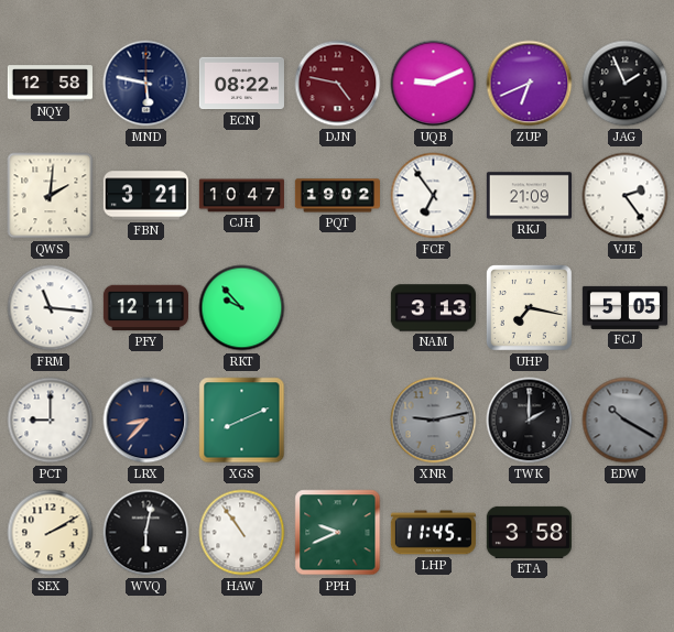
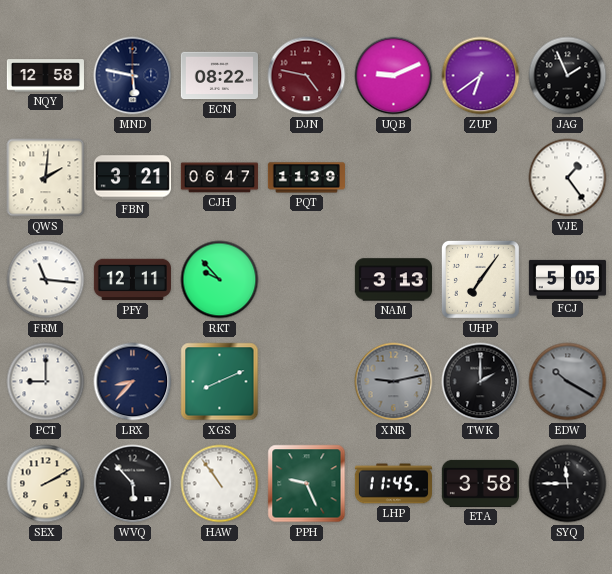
ZUP: 6:41 -> 6:39 (481, 76)
CJH: 10:47 -> 06:47 (219, 178)
PQT: 19:02 -> 11:39 (306, 178)
FCF: 6:54 -> none (434, 196)
RKJ: 21:09 -> none (529, 196)
VJE: 2:24 -> 1:24 (568, 178)
UHP: 7:17 -> 7:06 (480, 279)
WVQ: 6:02 -> 5:53 (133, 484)
PPH: 9:41 -> 9:26 (307, 484)
SYQ: none -> 11:45 (568, 484)
